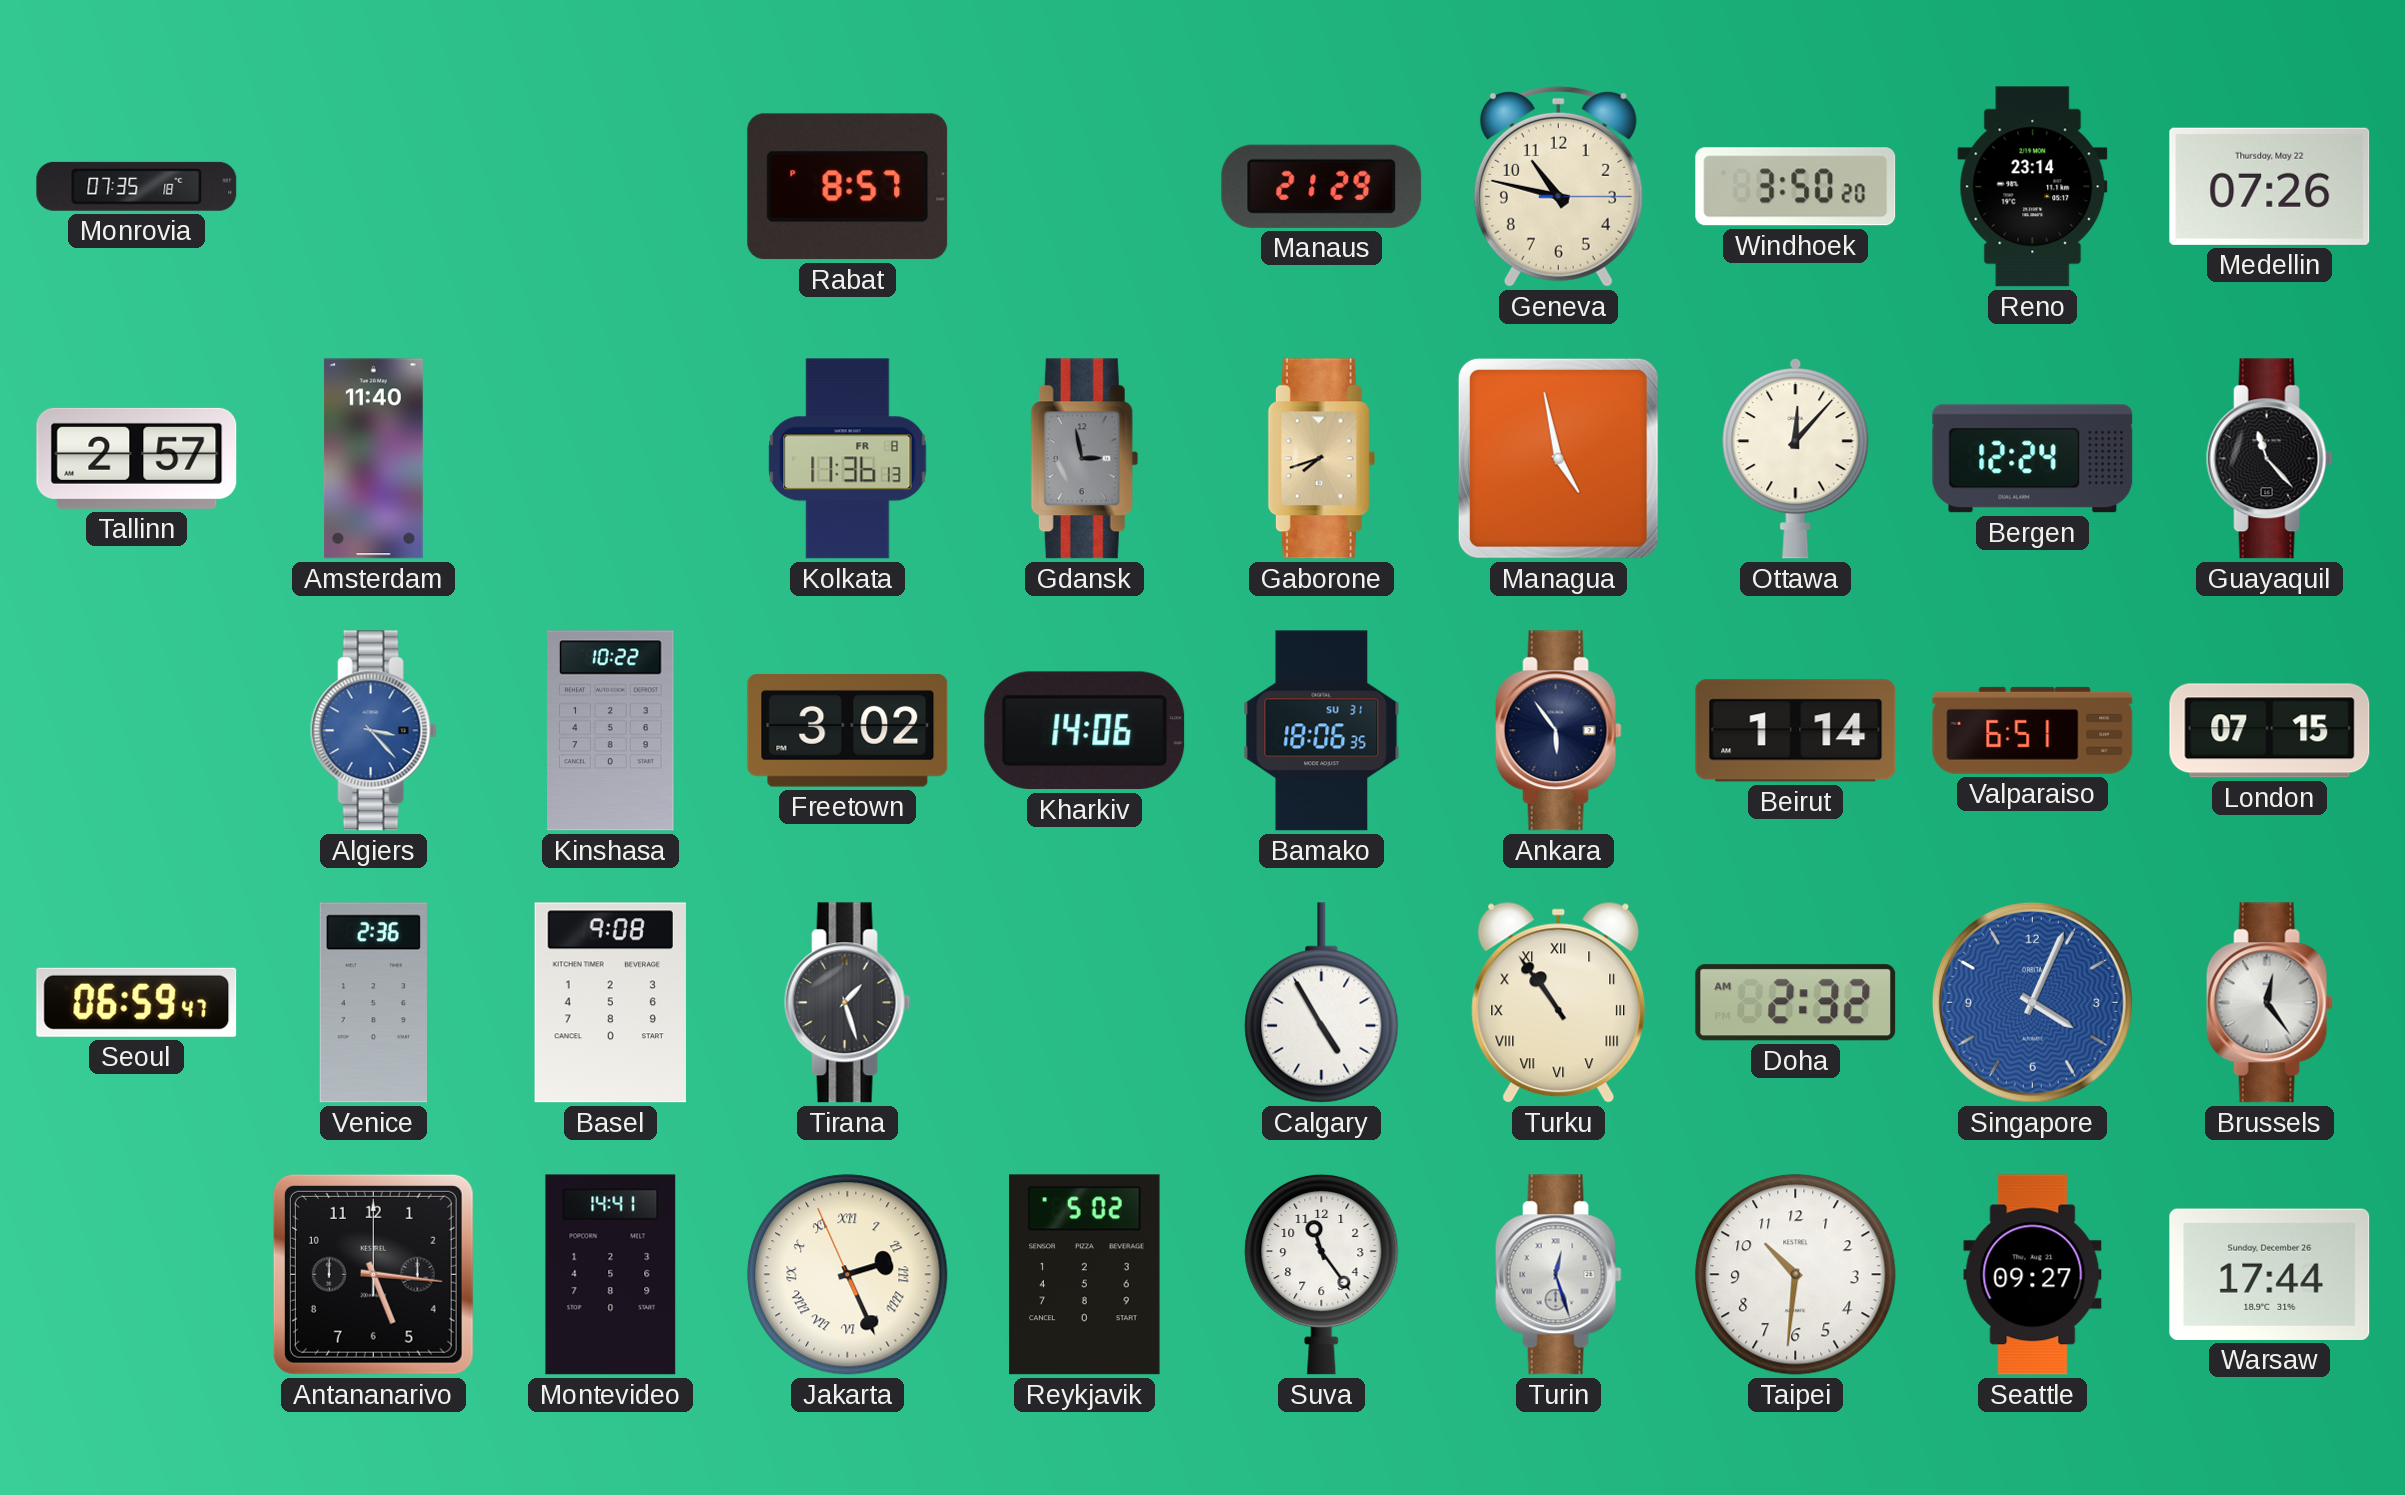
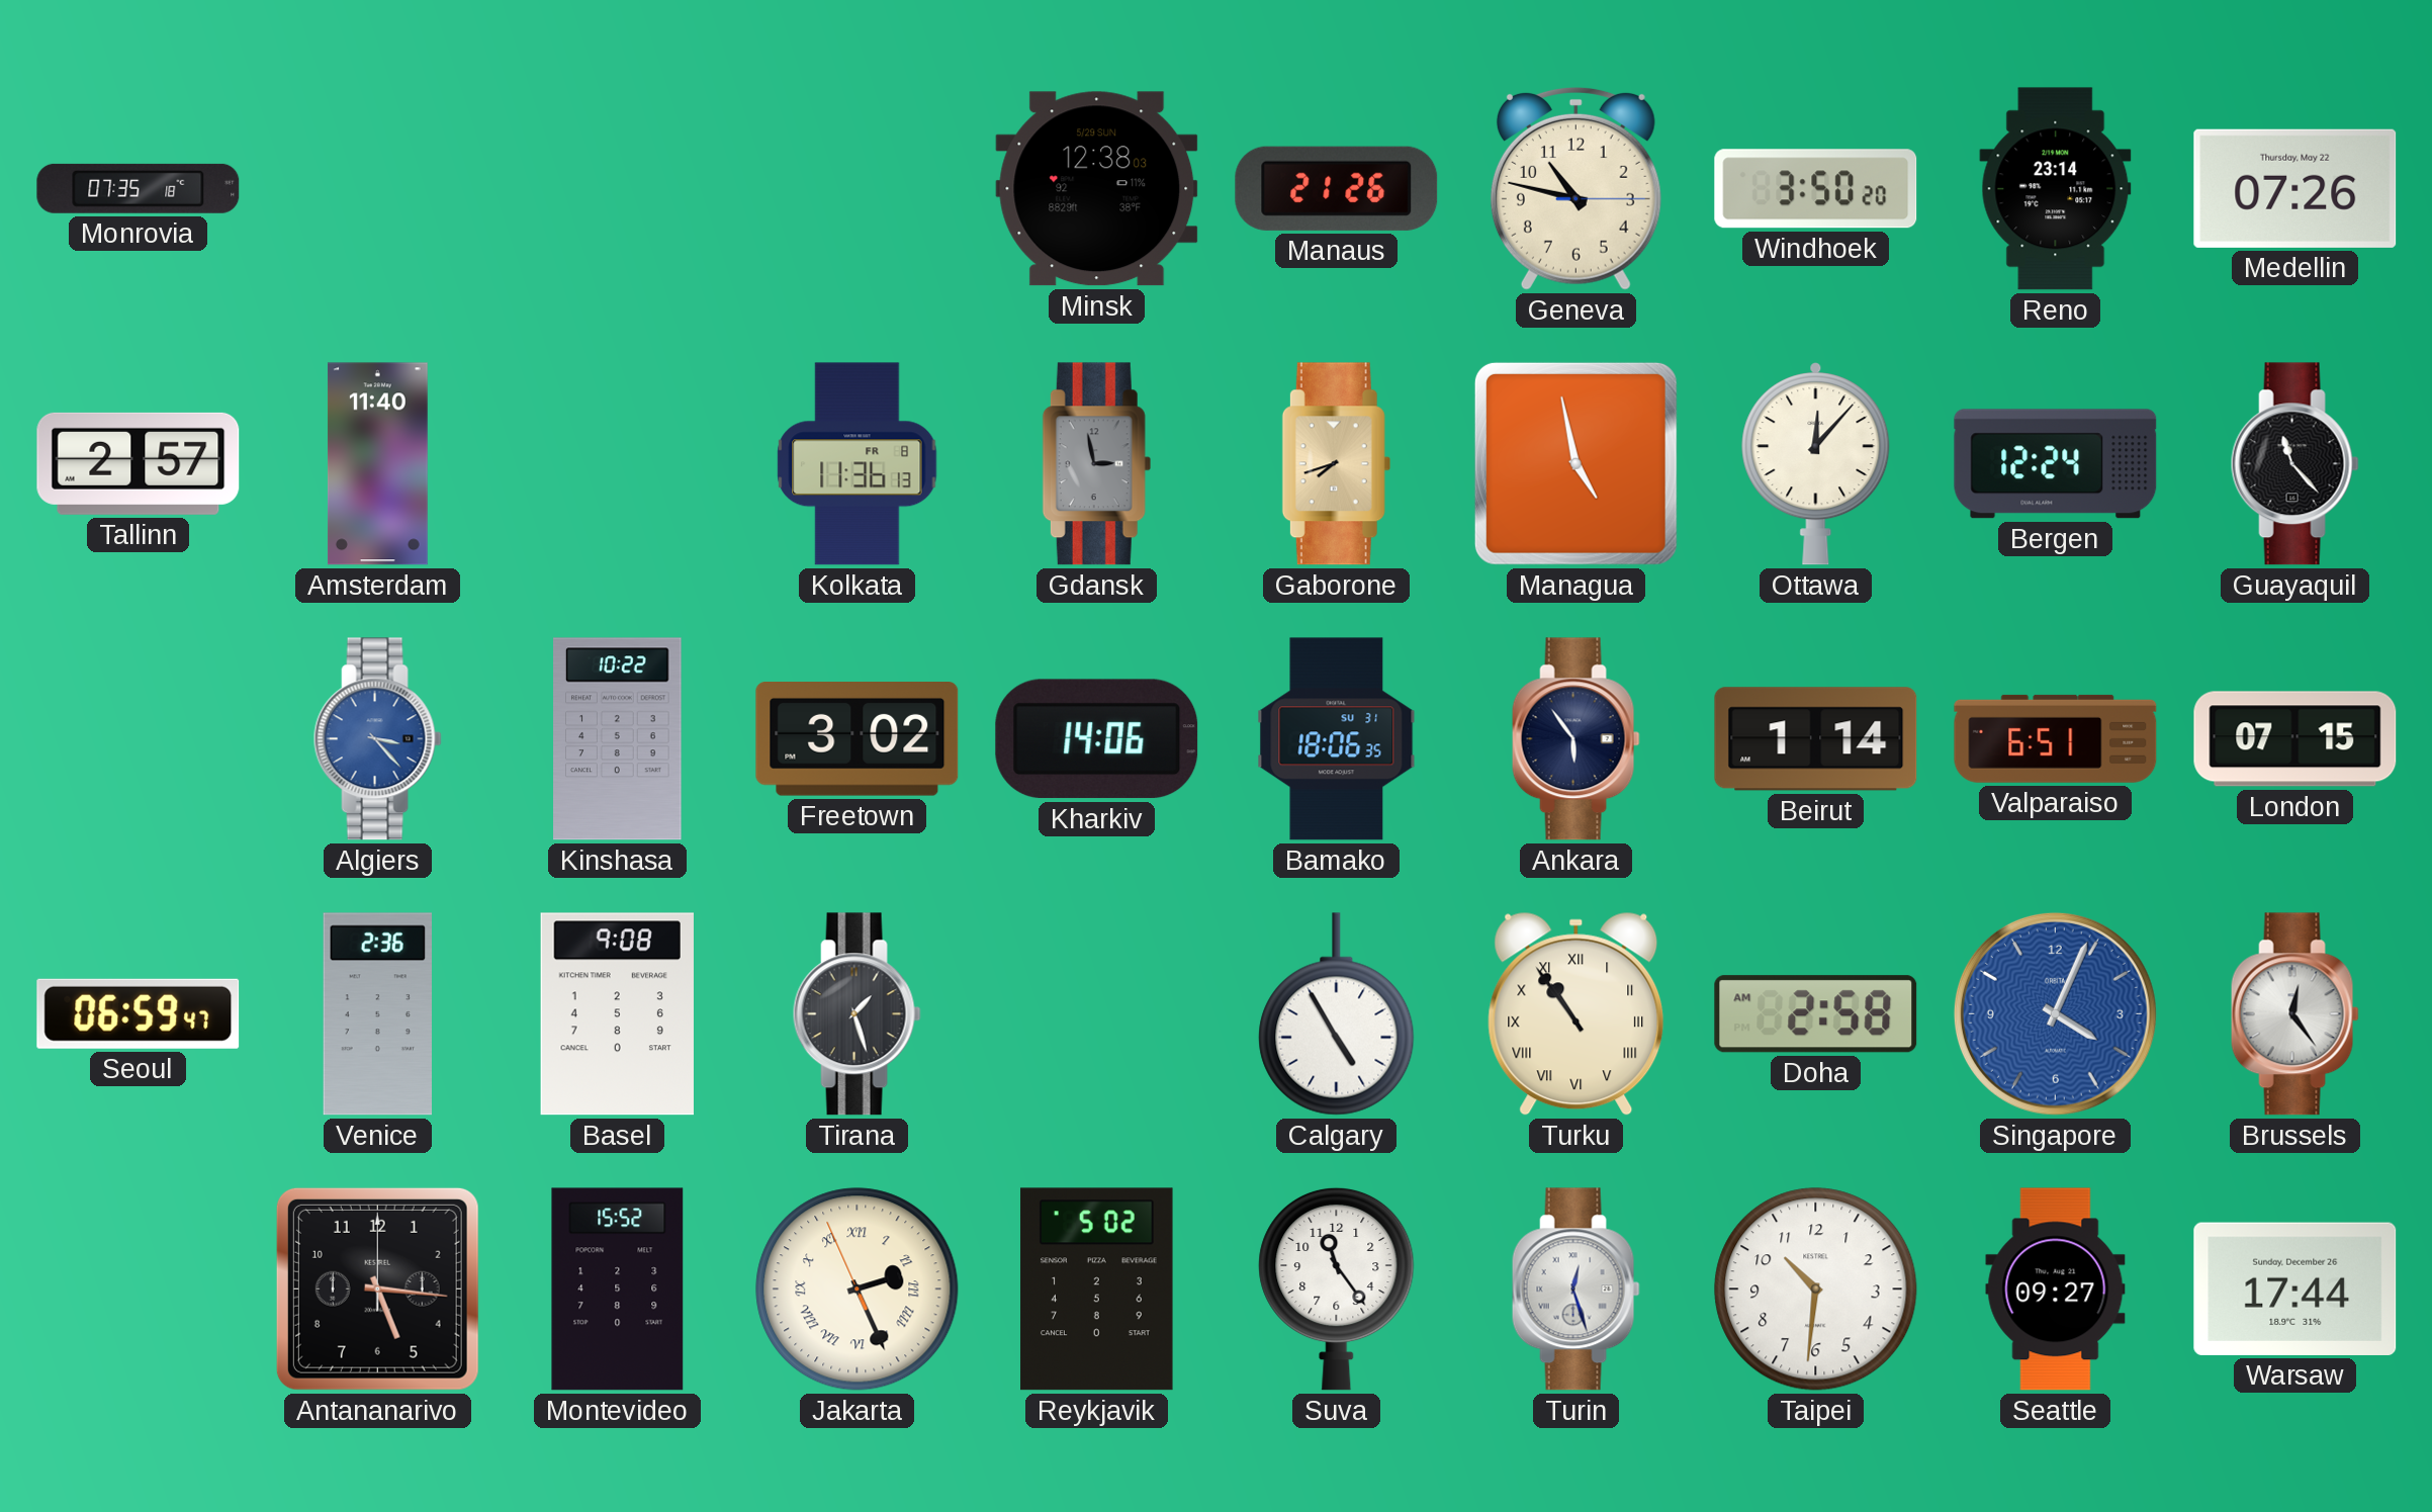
Rabat: 8:57 -> none (848, 187)
Minsk: none -> 12:38 (1097, 189)
Manaus: 21:29 -> 21:26 (1337, 188)
Doha: 2:32 -> 2:58 (1816, 1014)
Montevideo: 14:41 -> 15:52 (618, 1289)
